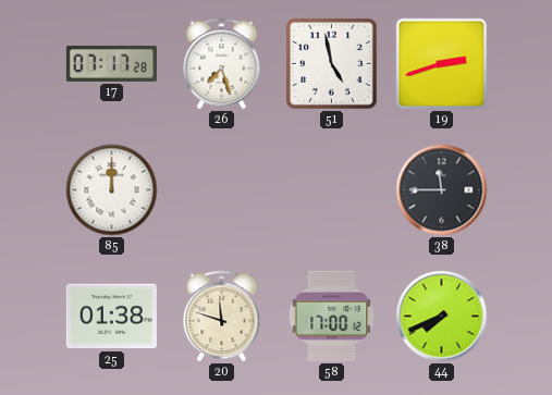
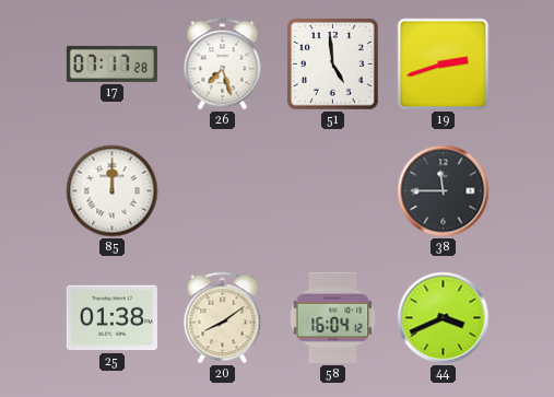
51: 4:58 -> 4:59 (333, 65)
20: 11:48 -> 8:09 (223, 318)
58: 17:00 -> 16:04 (333, 317)
44: 7:41 -> 3:41 (444, 318)
